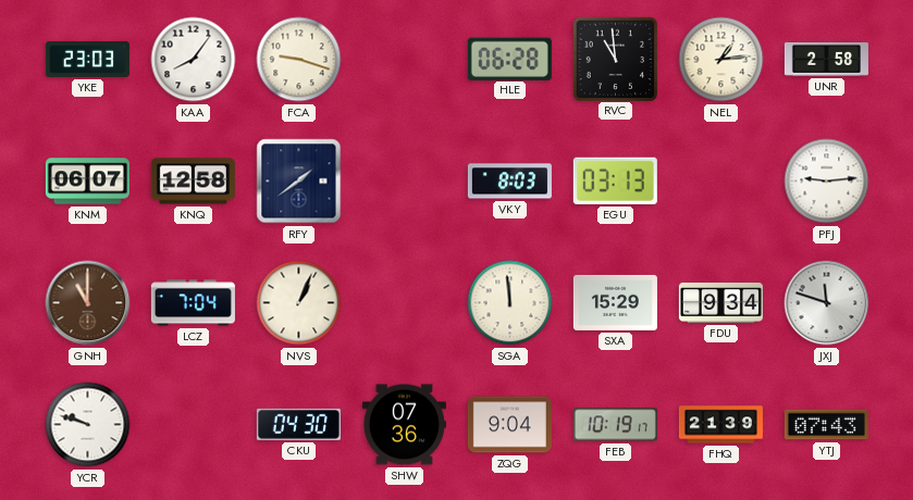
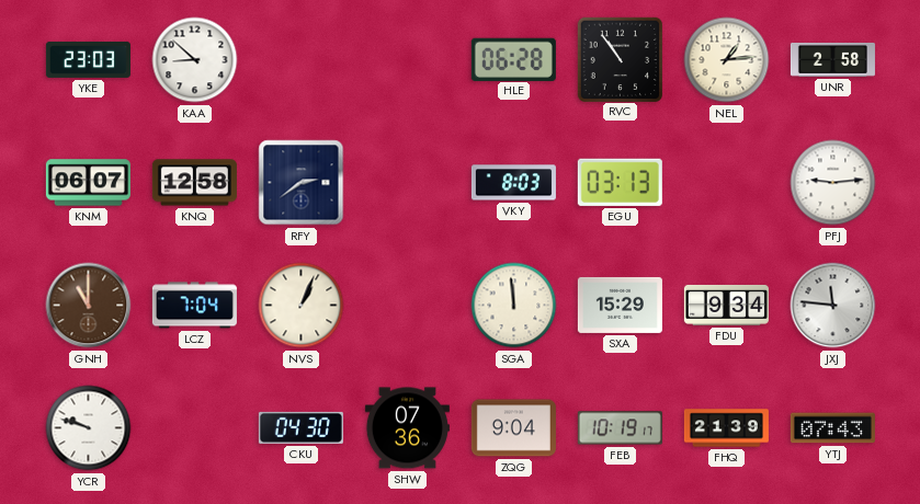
KAA: 8:06 -> 8:52 (195, 60)
FCA: 9:18 -> none (299, 60)
RVC: 10:59 -> 10:54 (620, 59)
RFY: 1:39 -> 2:39 (302, 183)
JXJ: 11:48 -> 11:46 (833, 306)
